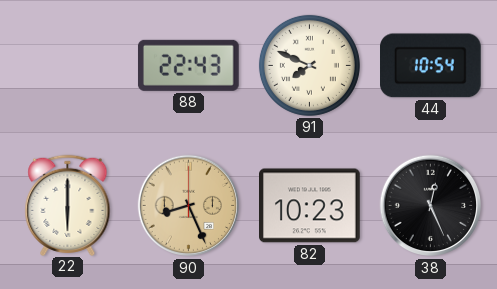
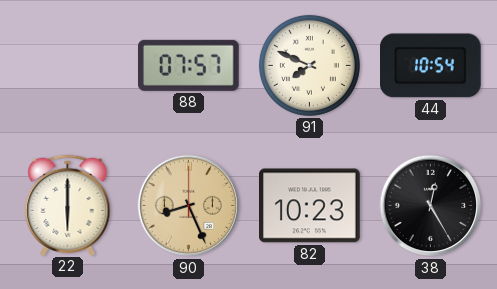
88: 22:43 -> 07:57 (188, 65)
38: 12:26 -> 12:25 (431, 206)
